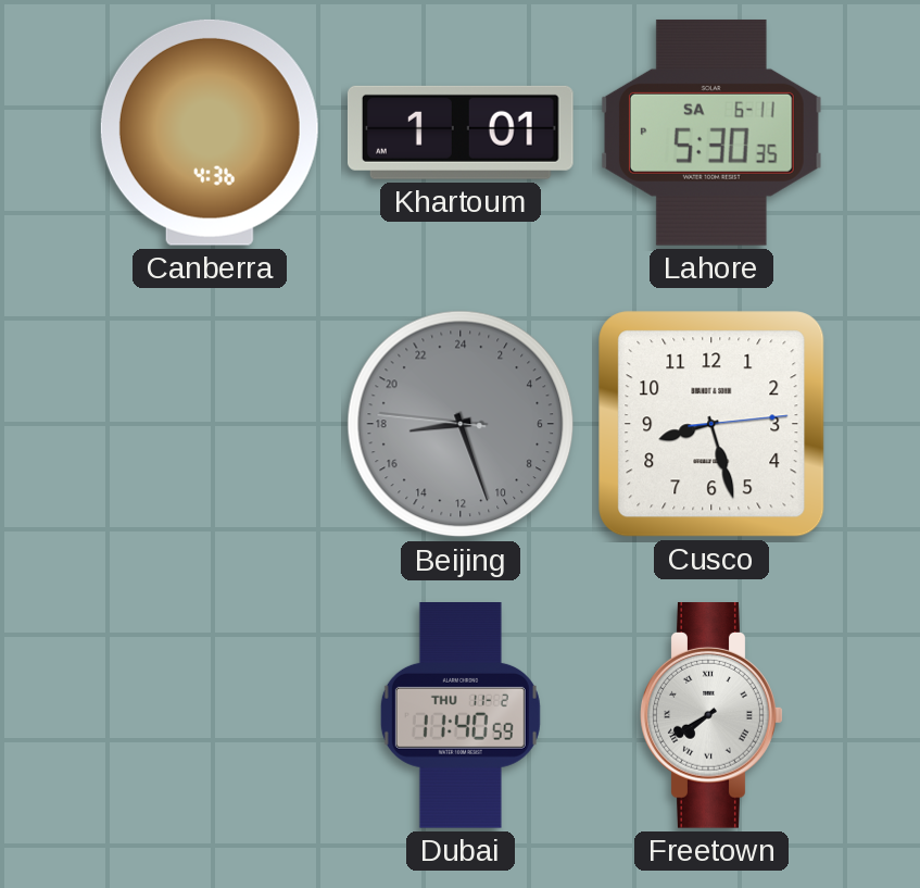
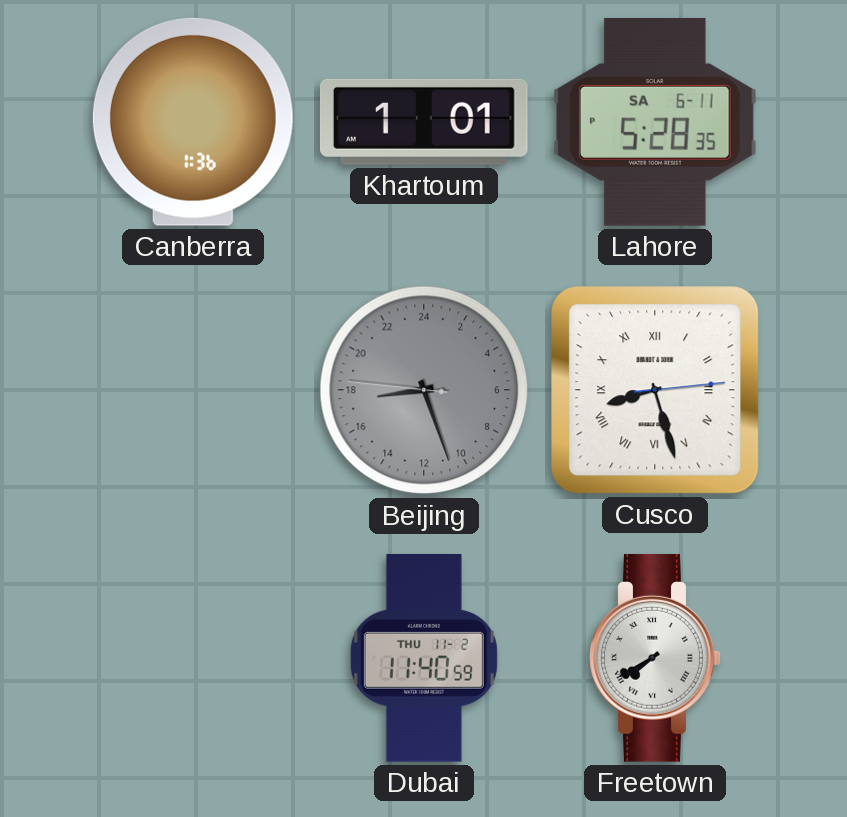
Canberra: 4:36 -> 1:36 (193, 122)
Lahore: 5:30 -> 5:28 (655, 122)
Cusco numerals: Arabic -> Roman (655, 390)
